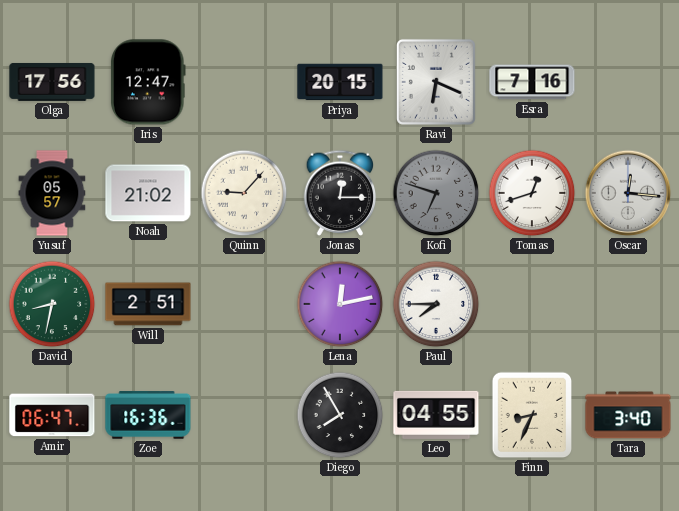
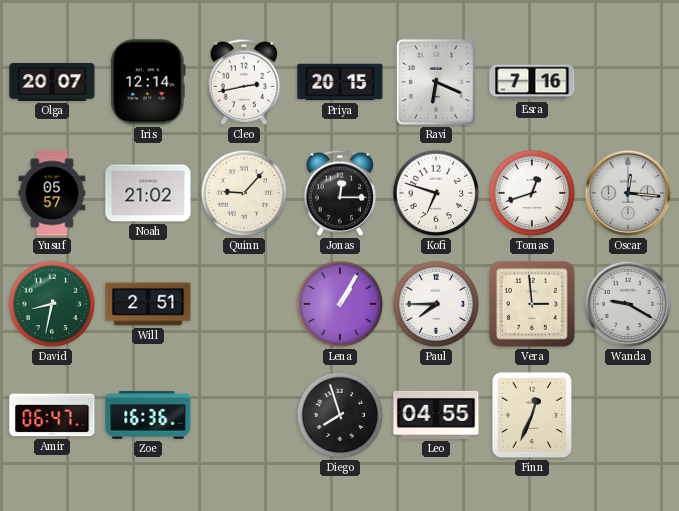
Olga: 17:56 -> 20:07 (52, 82)
Iris: 12:47 -> 12:14 (149, 82)
Cleo: none -> 2:43 (244, 82)
Kofi dial: grey -> white (436, 193)
Lena: 12:13 -> 1:05 (340, 304)
Vera: none -> 2:59 (532, 304)
Wanda: none -> 9:20 (628, 304)
Diego: 7:55 -> 7:57 (340, 415)
Finn: 8:34 -> 12:34 (532, 415)
Tara: 3:40 -> none (628, 415)
